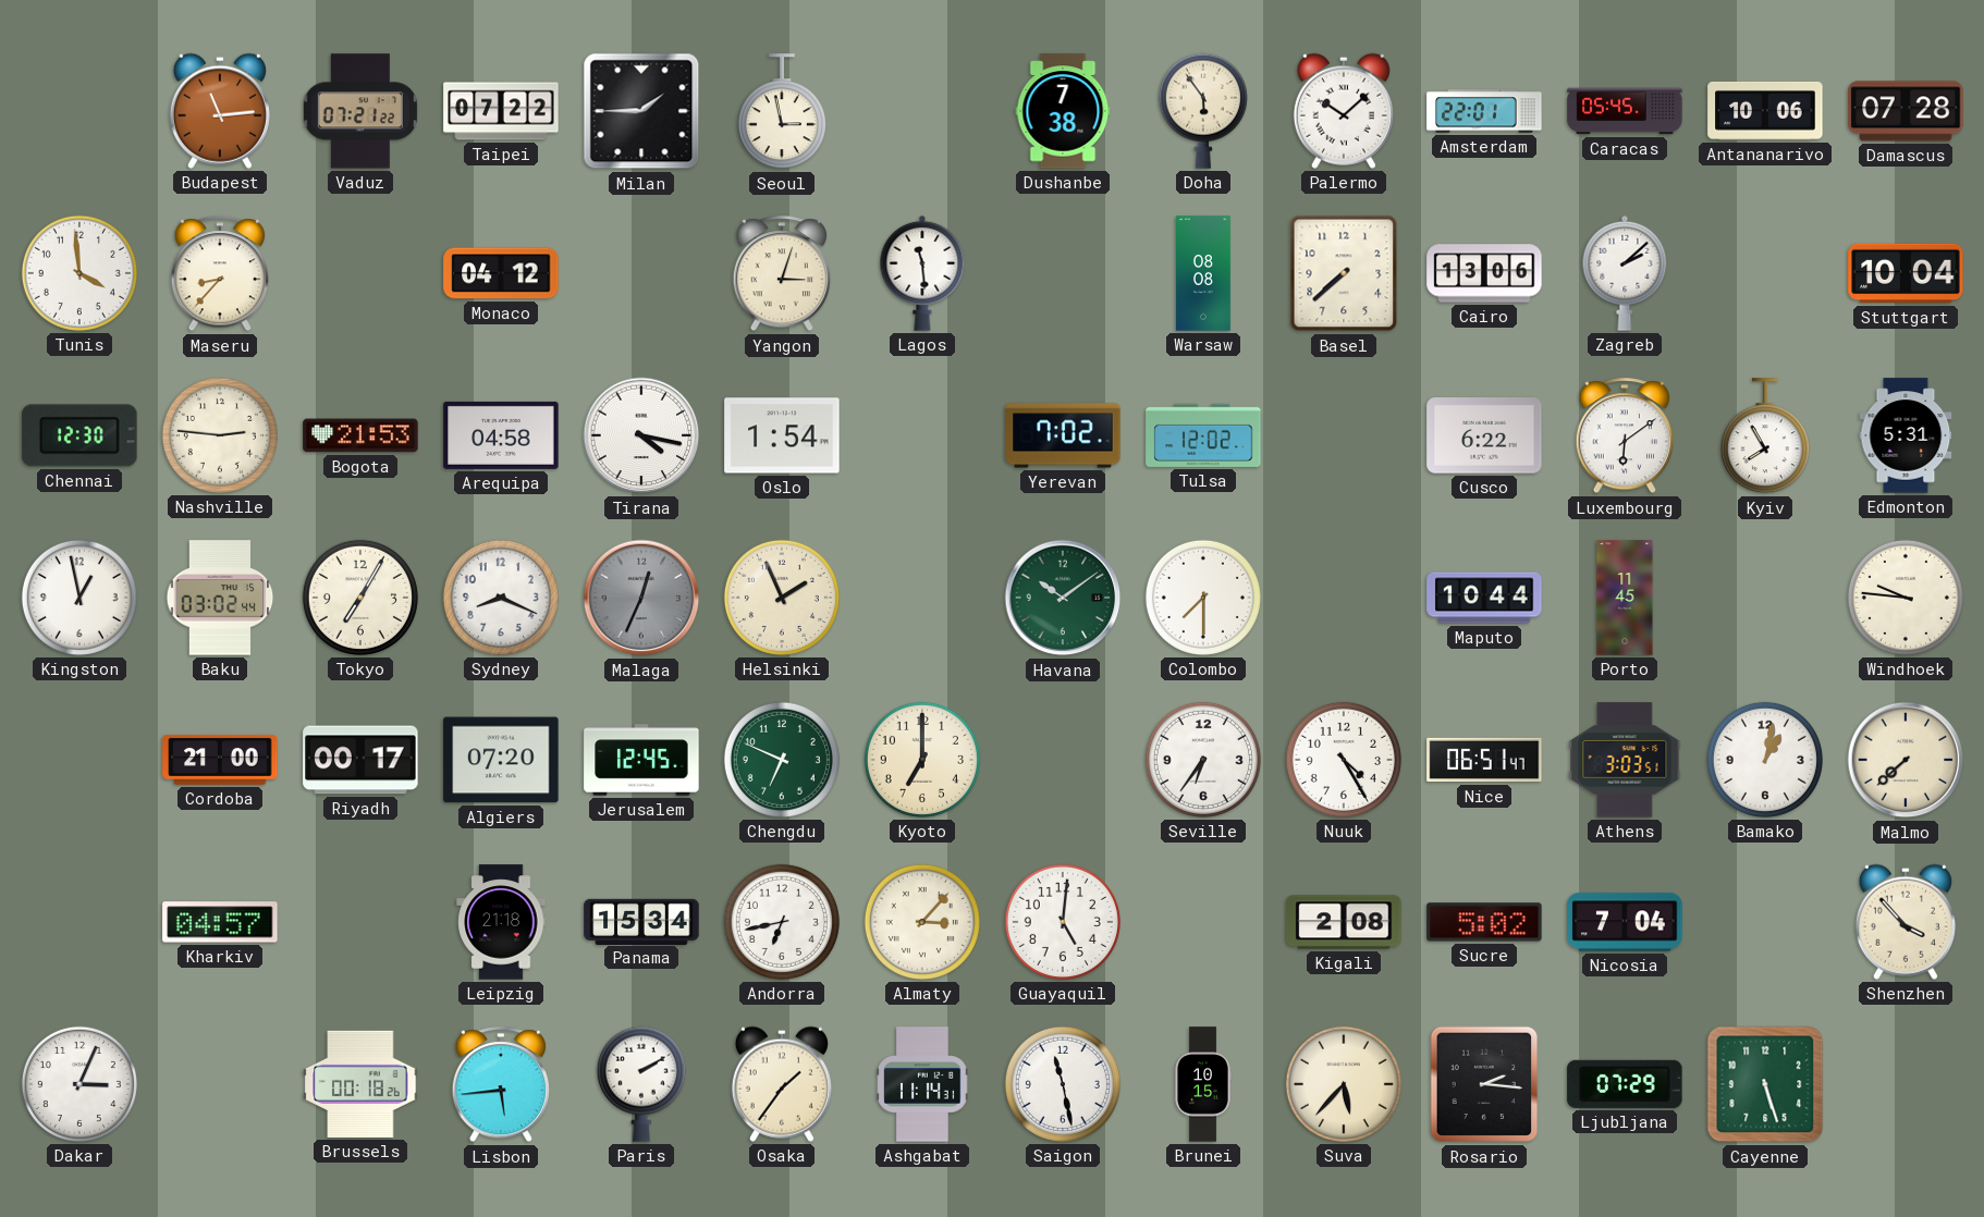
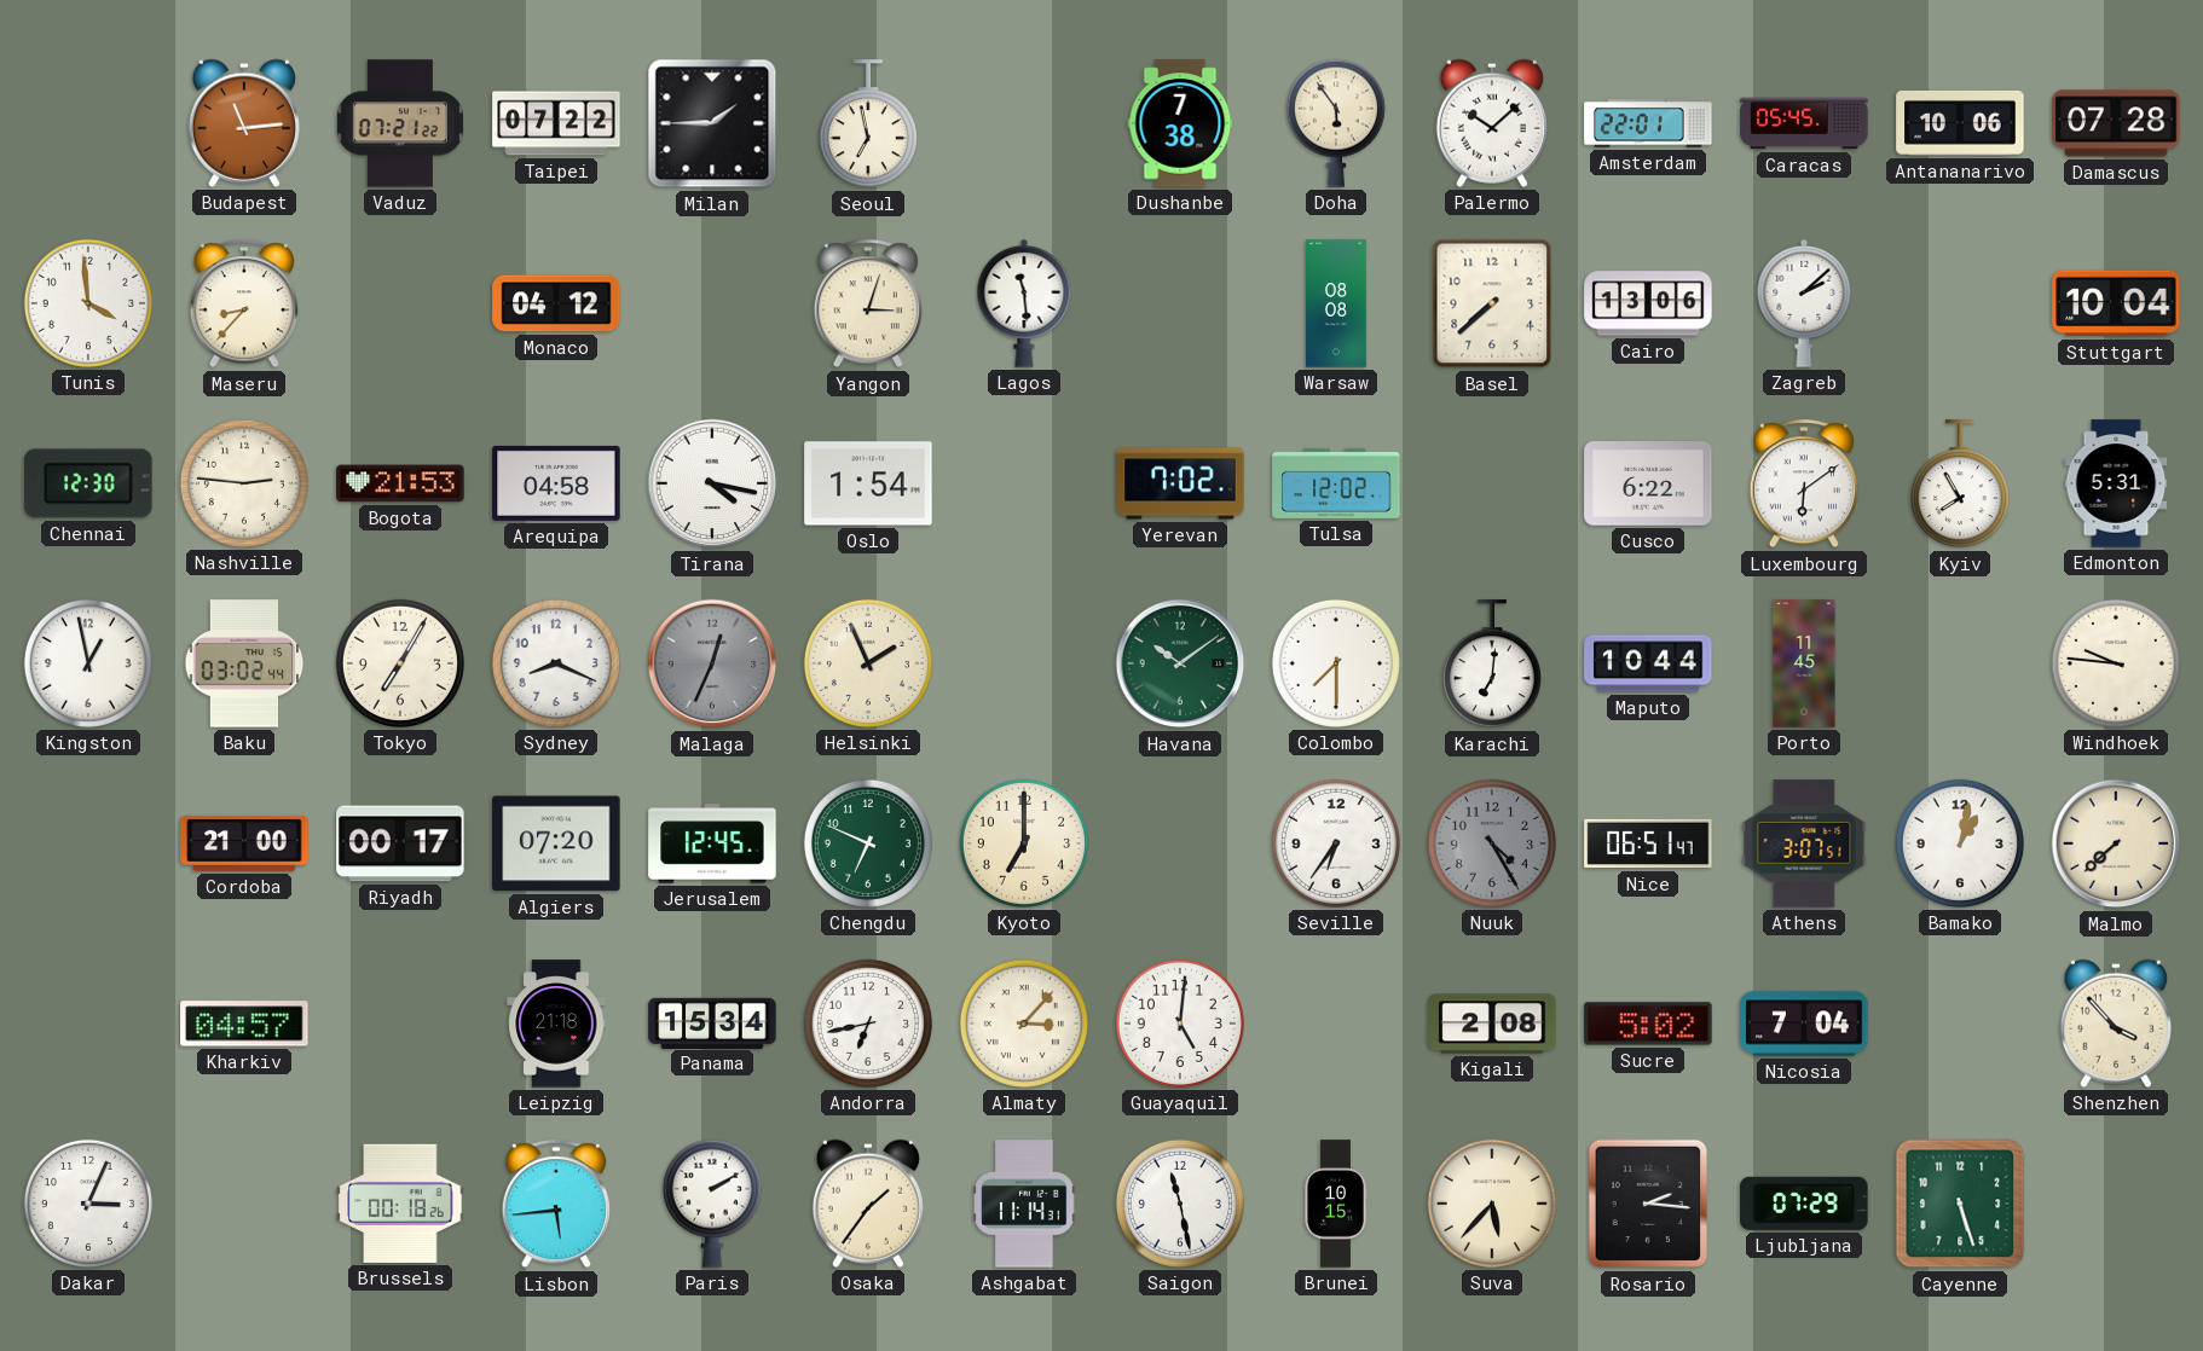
Seoul: 2:58 -> 6:58 (868, 124)
Karachi: none -> 7:01 (1492, 665)
Nuuk dial: white -> grey (1492, 843)
Athens: 3:03 -> 3:07 (1804, 843)
